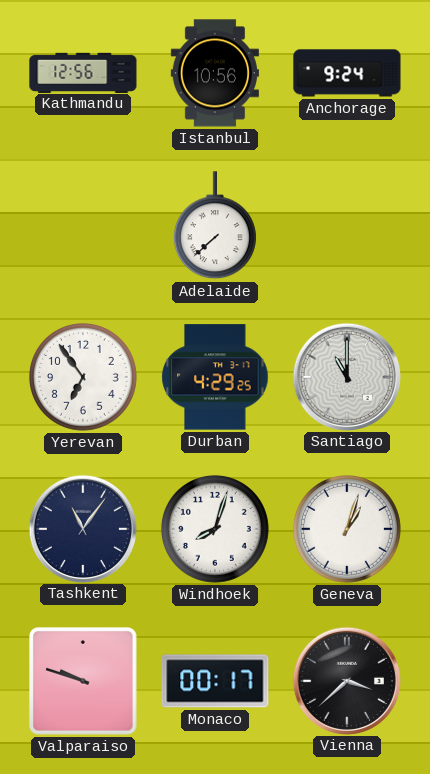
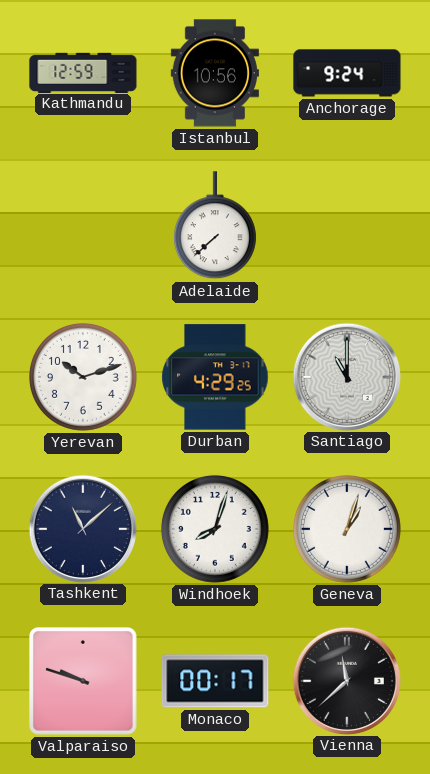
Kathmandu: 12:56 -> 12:59 (83, 72)
Yerevan: 6:54 -> 10:12 (83, 377)
Tashkent: 11:06 -> 11:08 (82, 528)
Vienna: 3:38 -> 11:38 (346, 680)
